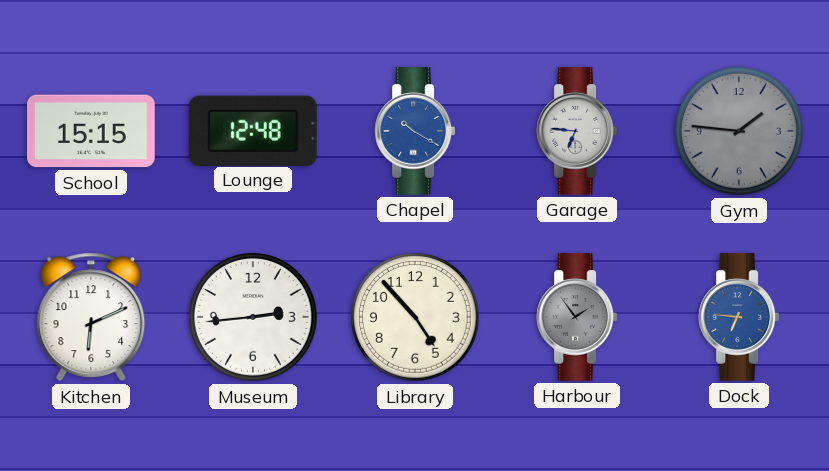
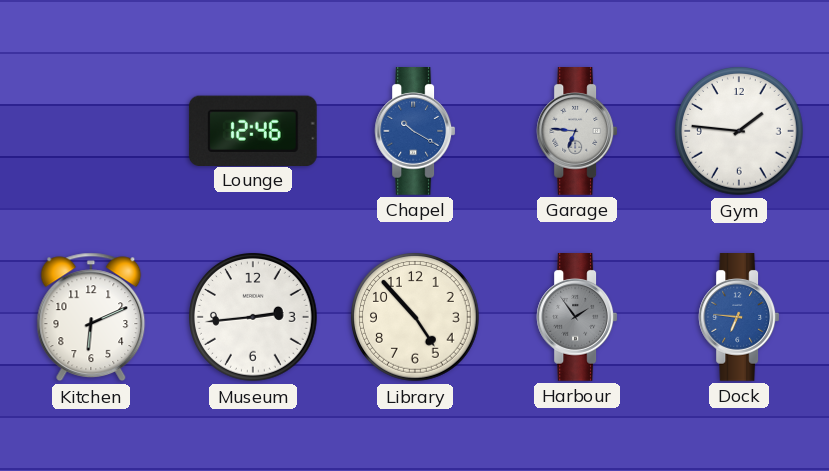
School: 15:15 -> none (92, 131)
Lounge: 12:48 -> 12:46 (253, 130)
Gym dial: grey -> white (739, 131)
